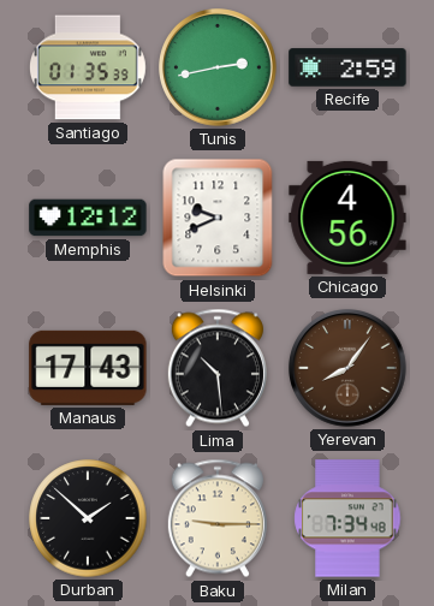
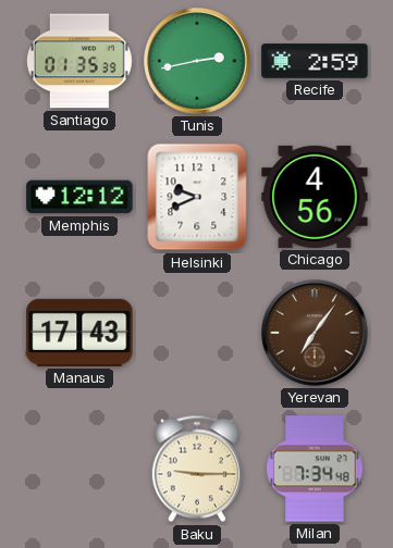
Lima: 10:29 -> none (218, 368)
Yerevan: 8:06 -> 7:06 (315, 333)
Durban: 1:52 -> none (88, 518)
